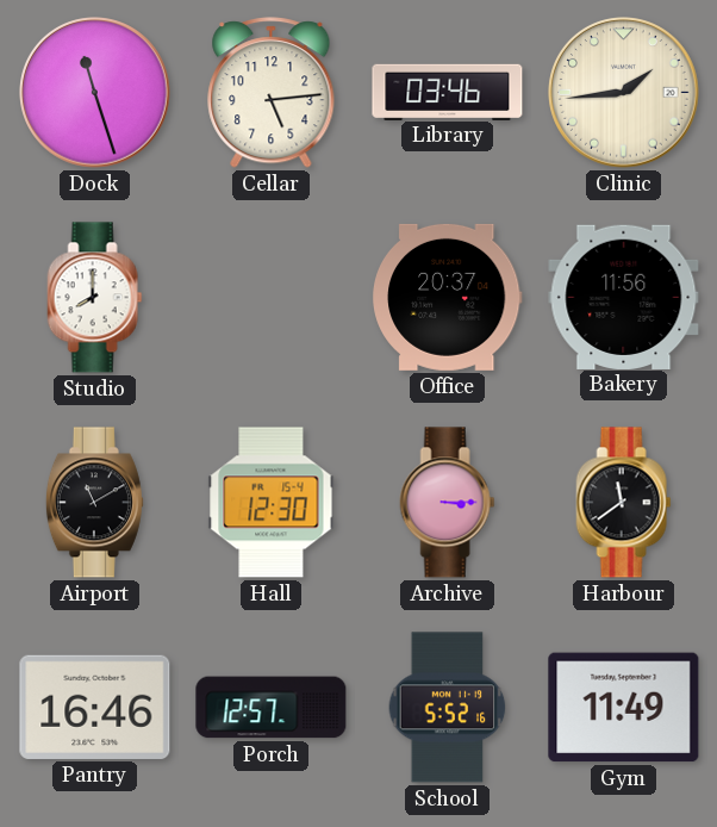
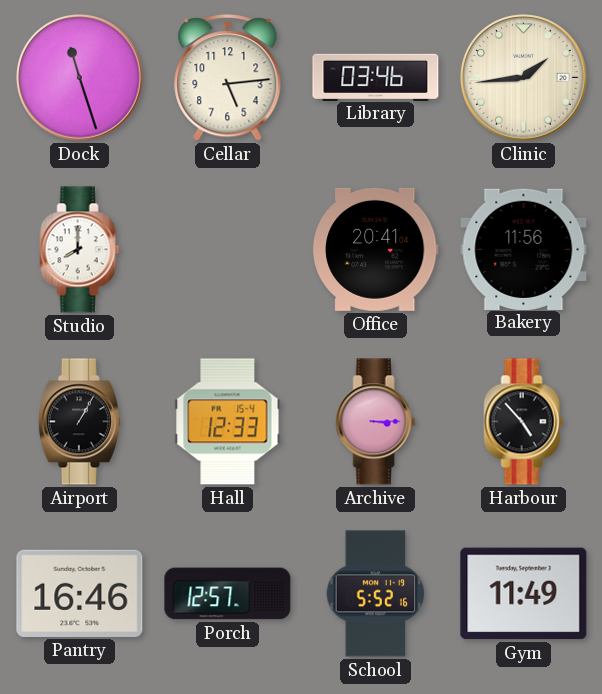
Office: 20:37 -> 20:41 (375, 249)
Airport: 11:10 -> 1:05 (79, 422)
Hall: 12:30 -> 12:33 (228, 422)
Harbour: 11:39 -> 4:53 (524, 422)
